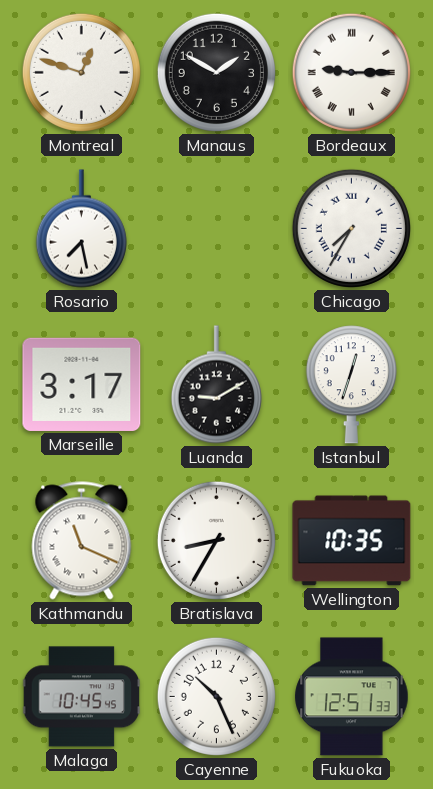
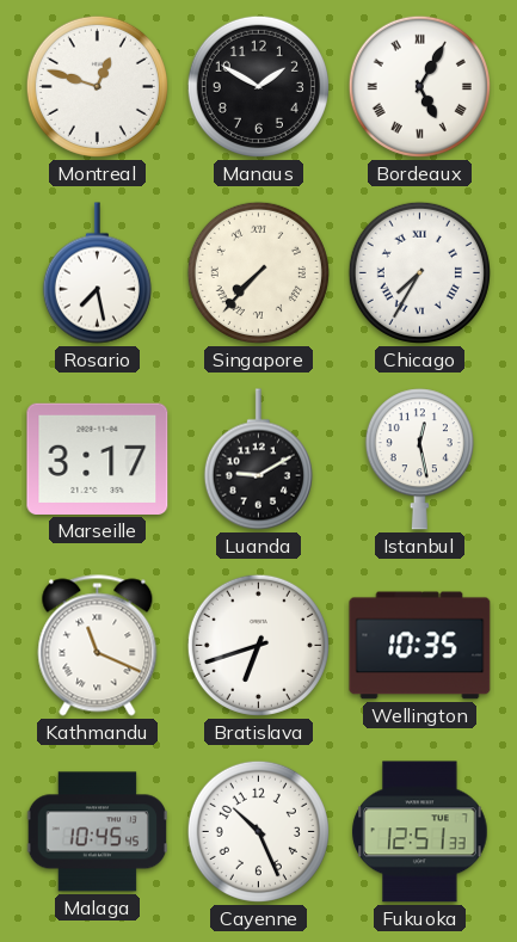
Bordeaux: 9:15 -> 5:05 (419, 86)
Singapore: none -> 7:37 (258, 272)
Istanbul: 12:33 -> 12:28 (419, 460)
Bratislava: 8:35 -> 6:42 (258, 645)
